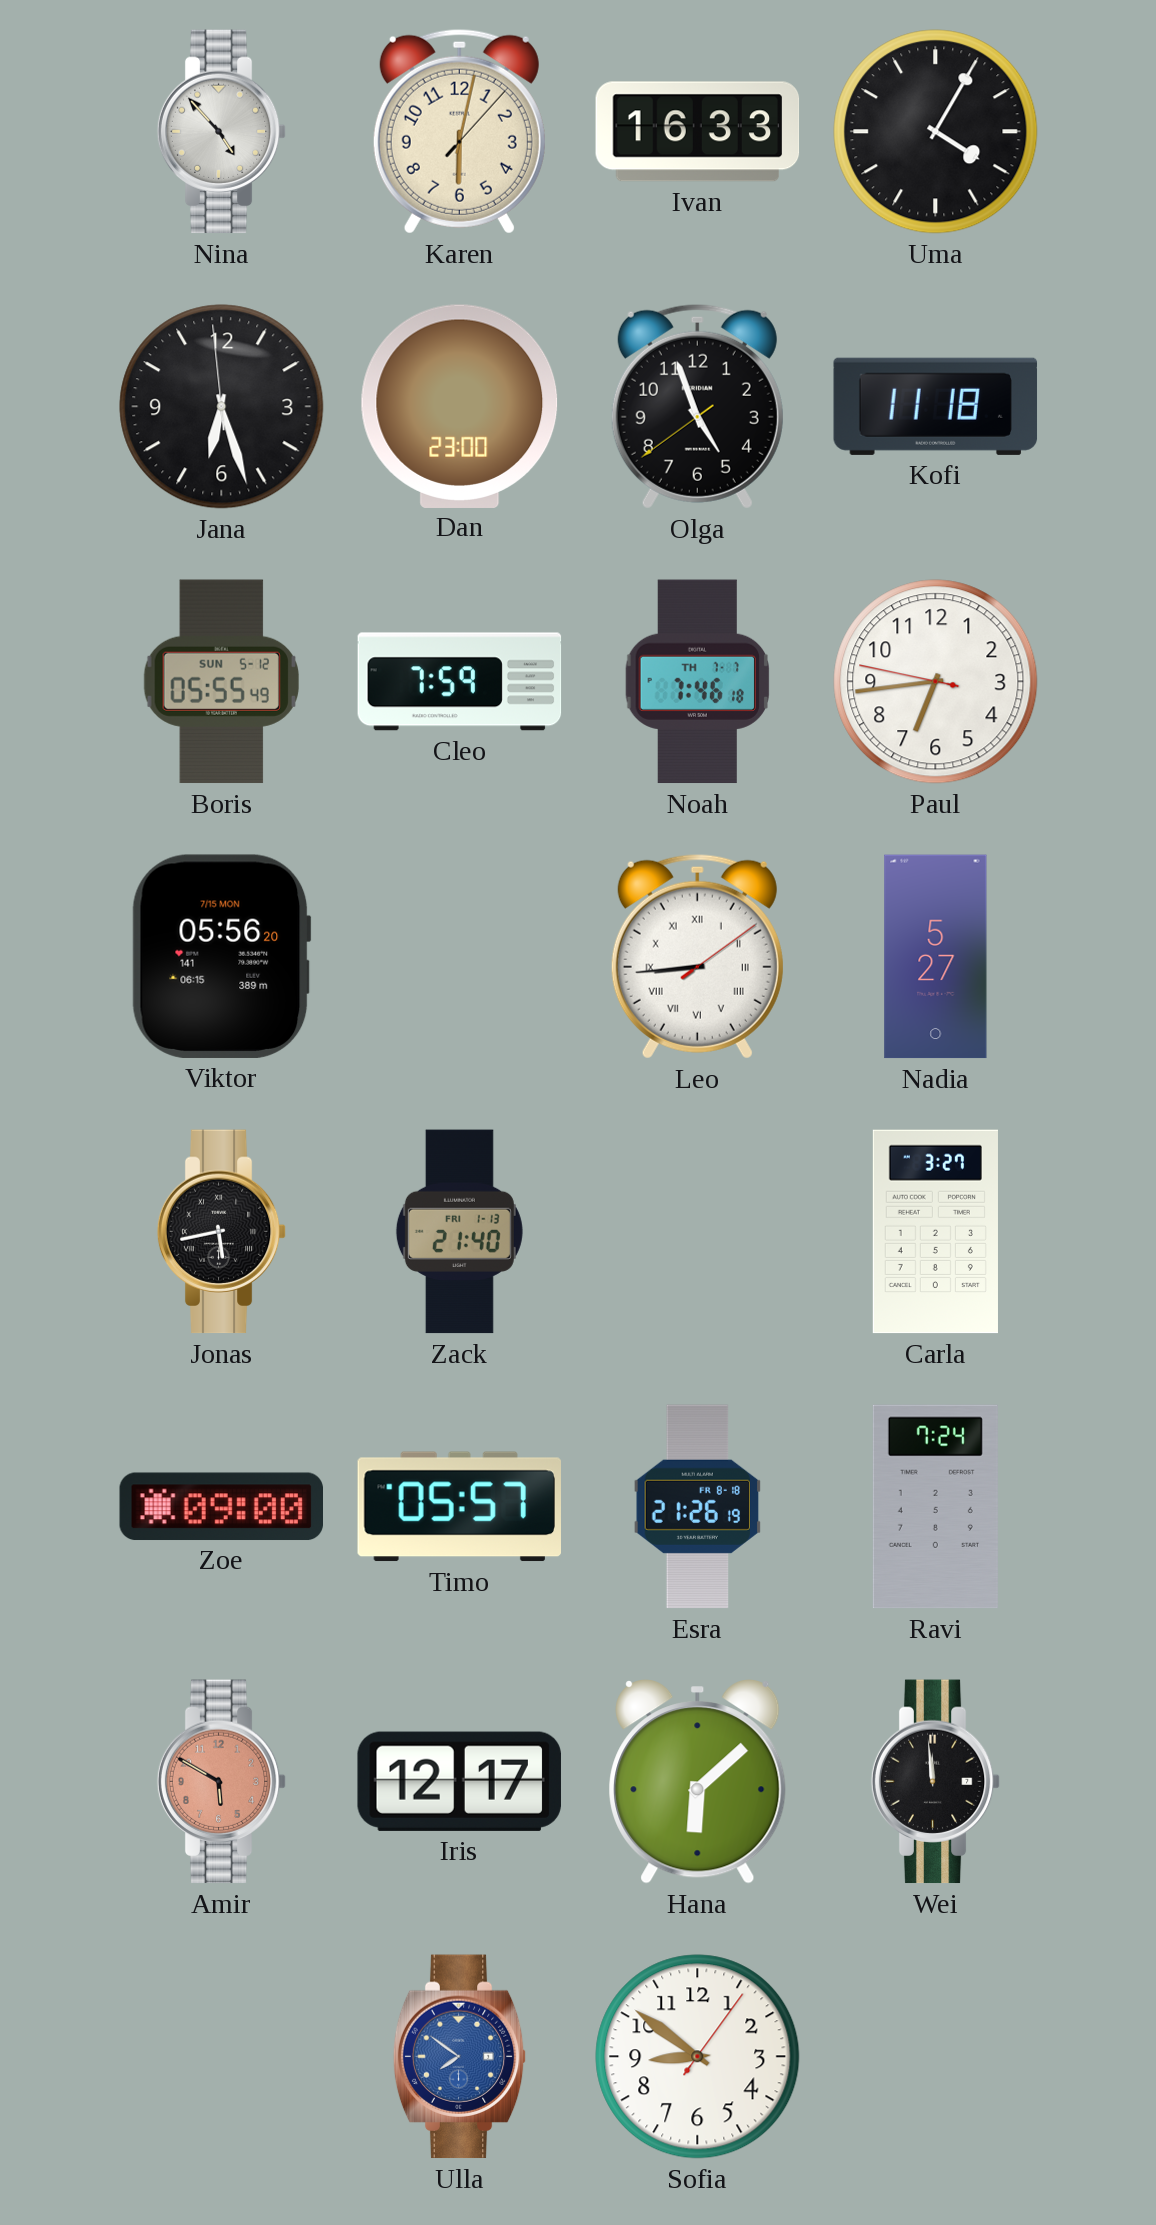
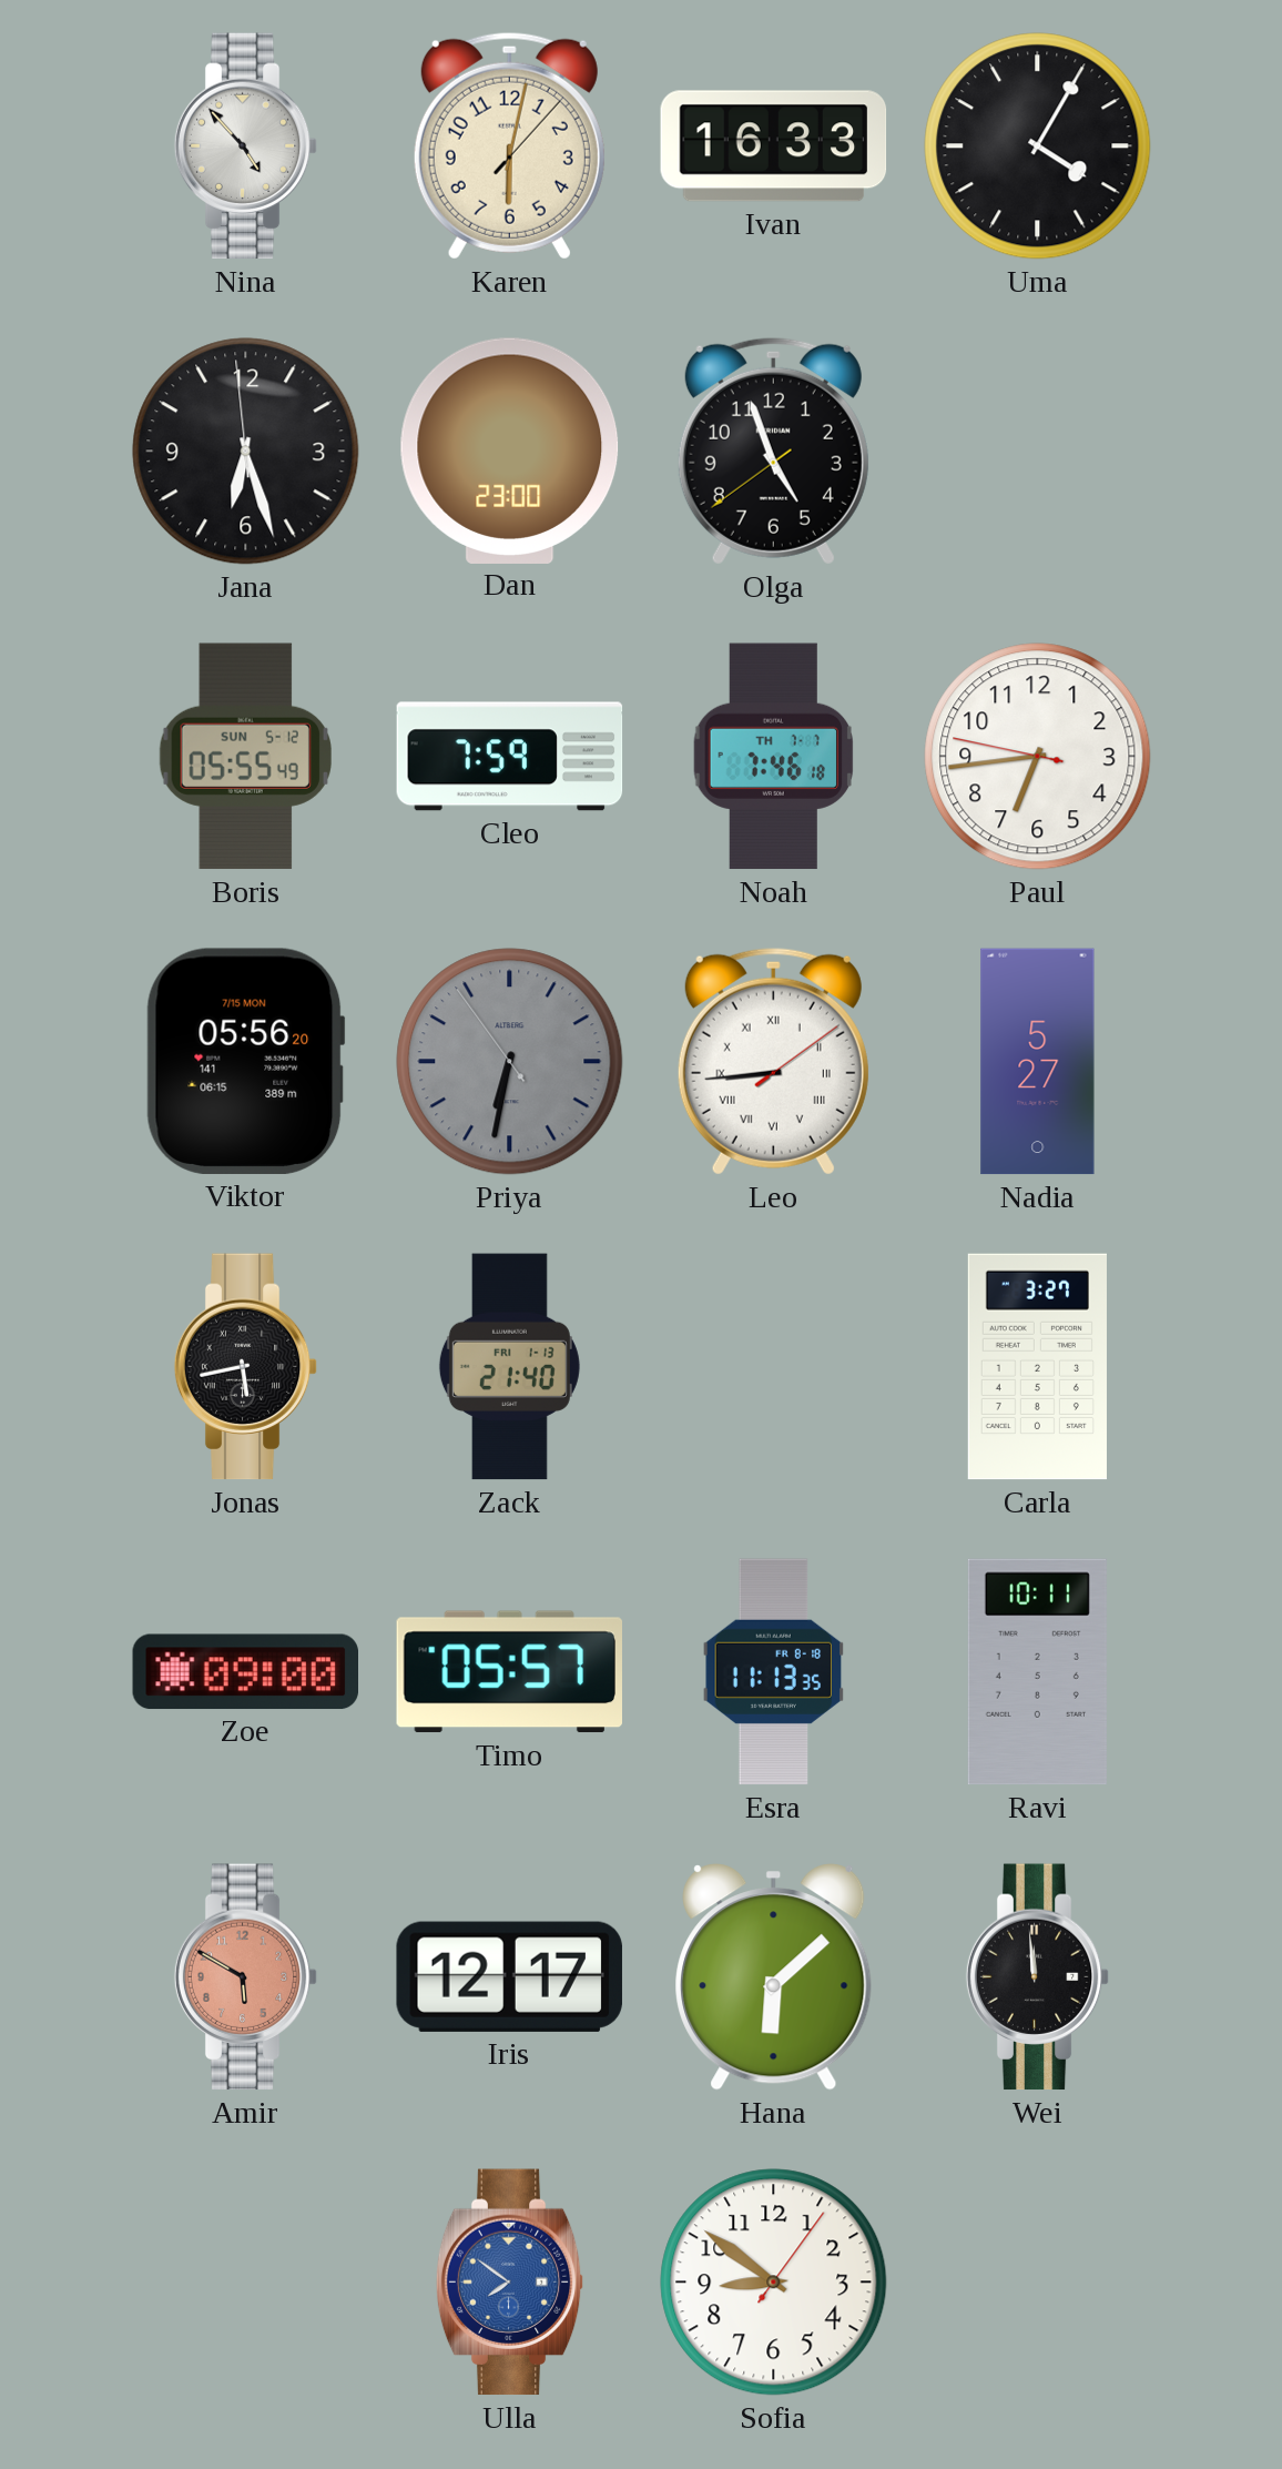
Kofi: 11:18 -> none (936, 406)
Priya: none -> 6:31 (510, 1062)
Esra: 21:26 -> 11:13 (774, 1672)
Ravi: 7:24 -> 10:11 (1037, 1672)
